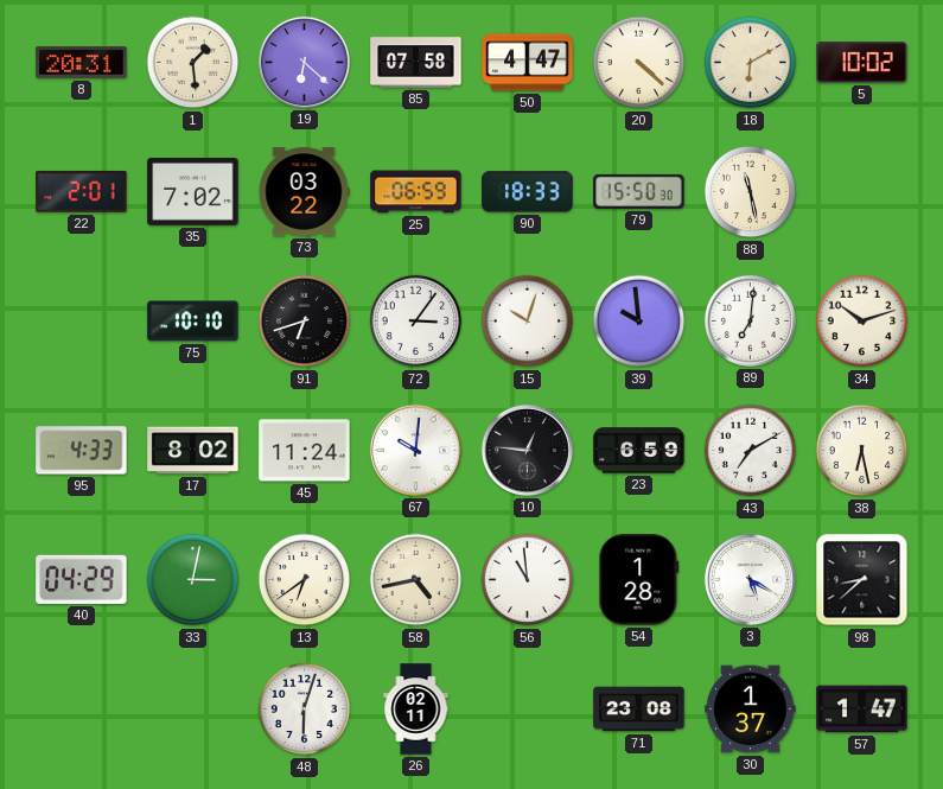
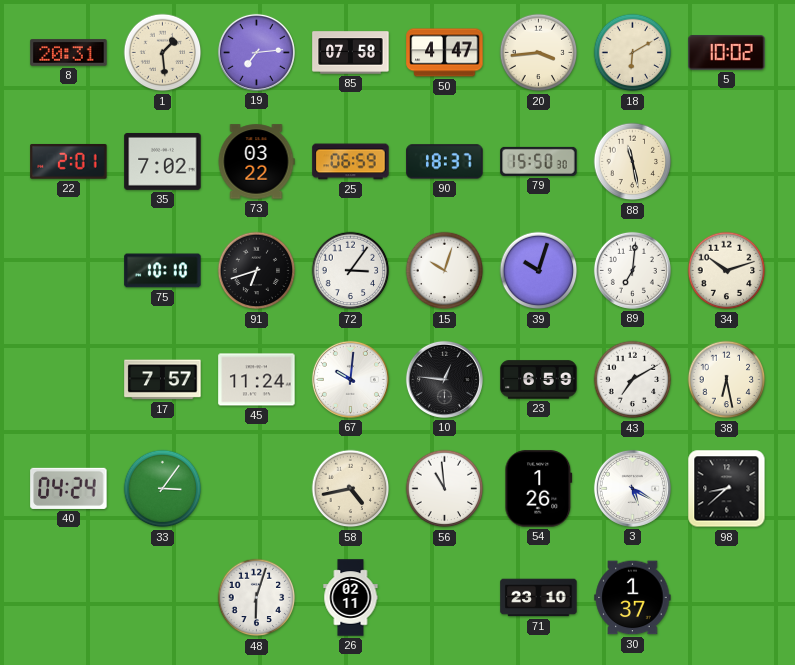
19: 6:22 -> 7:14 (256, 52)
20: 4:22 -> 3:44 (539, 53)
90: 18:33 -> 18:37 (445, 162)
39: 9:59 -> 10:03 (539, 271)
95: 4:33 -> none (82, 451)
17: 8:02 -> 7:57 (163, 380)
40: 04:29 -> 04:24 (69, 488)
33: 3:02 -> 3:06 (163, 489)
13: 6:39 -> none (305, 580)
54: 1:28 -> 1:26 (539, 489)
71: 23:08 -> 23:10 (539, 598)
57: 1:47 -> none (862, 710)
